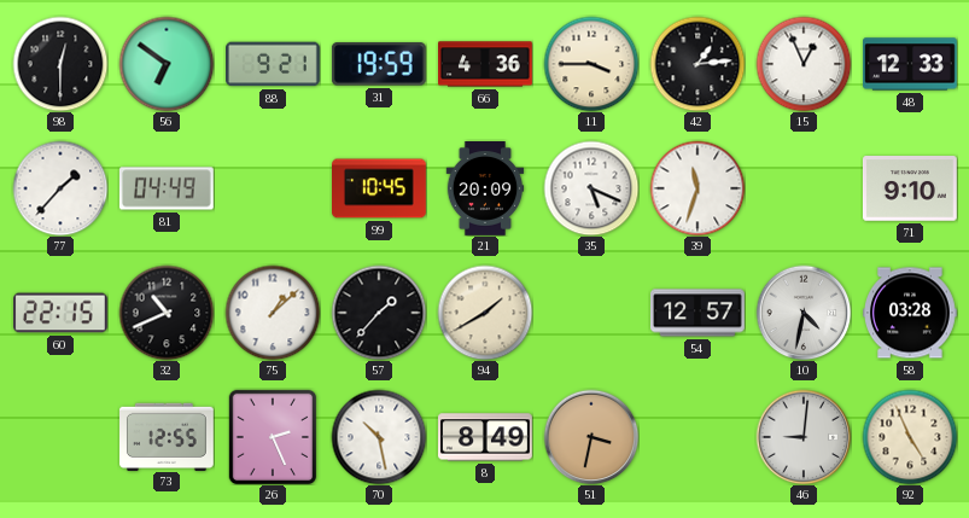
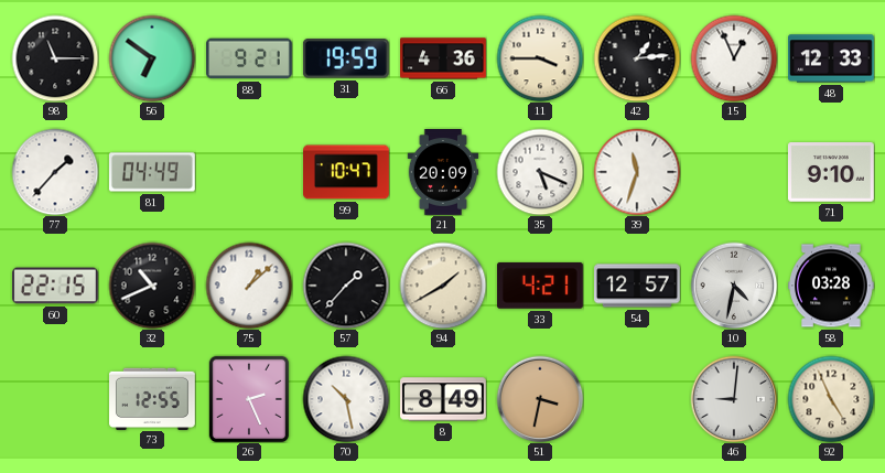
98: 12:30 -> 11:15 (55, 58)
99: 10:45 -> 10:47 (347, 172)
33: none -> 4:21 (540, 286)
